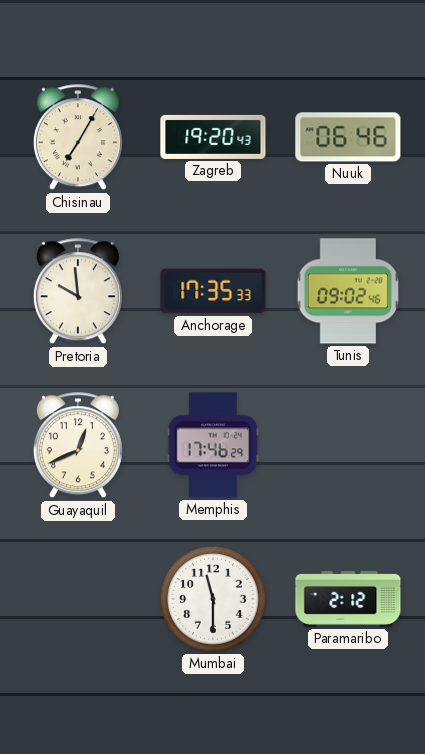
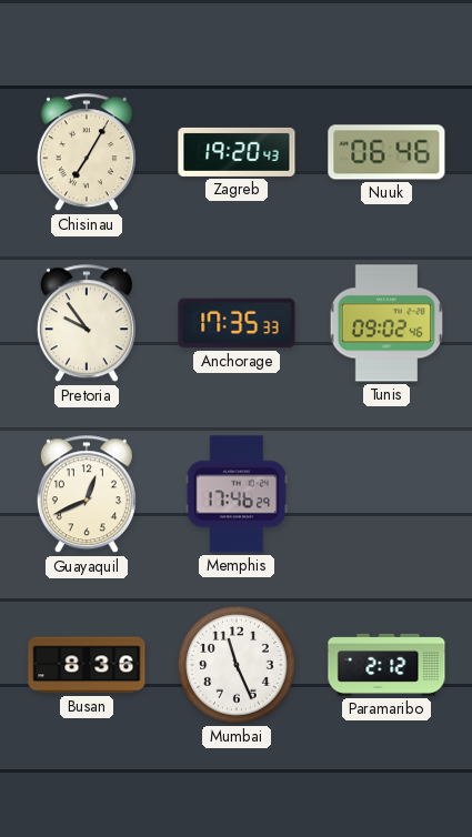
Pretoria: 9:59 -> 9:54 (87, 324)
Busan: none -> 8:36 (87, 665)
Mumbai: 11:30 -> 11:26 (237, 665)
